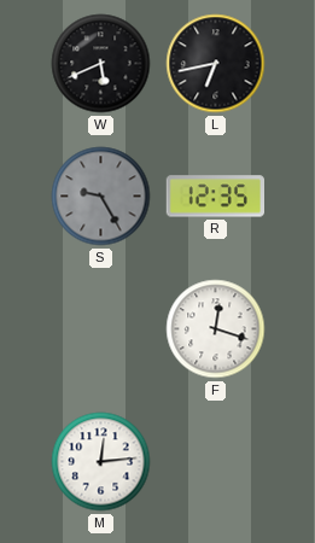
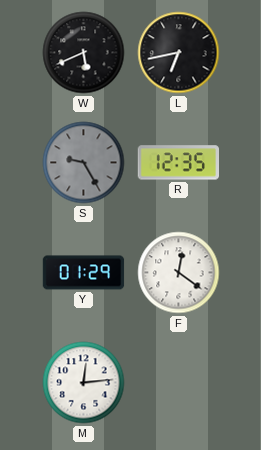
Y: none -> 01:29 (84, 273)
F: 12:18 -> 12:21 (179, 273)
